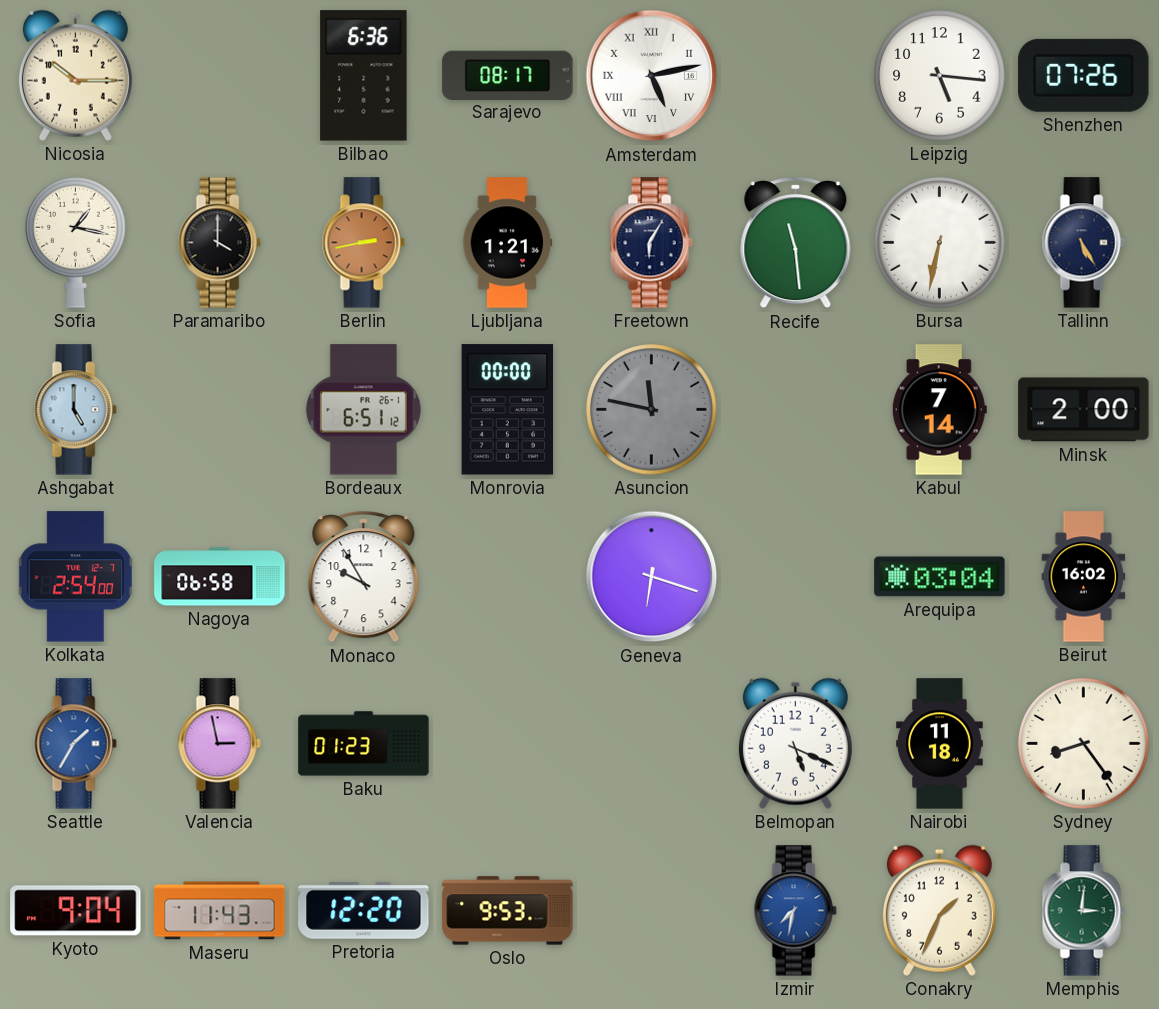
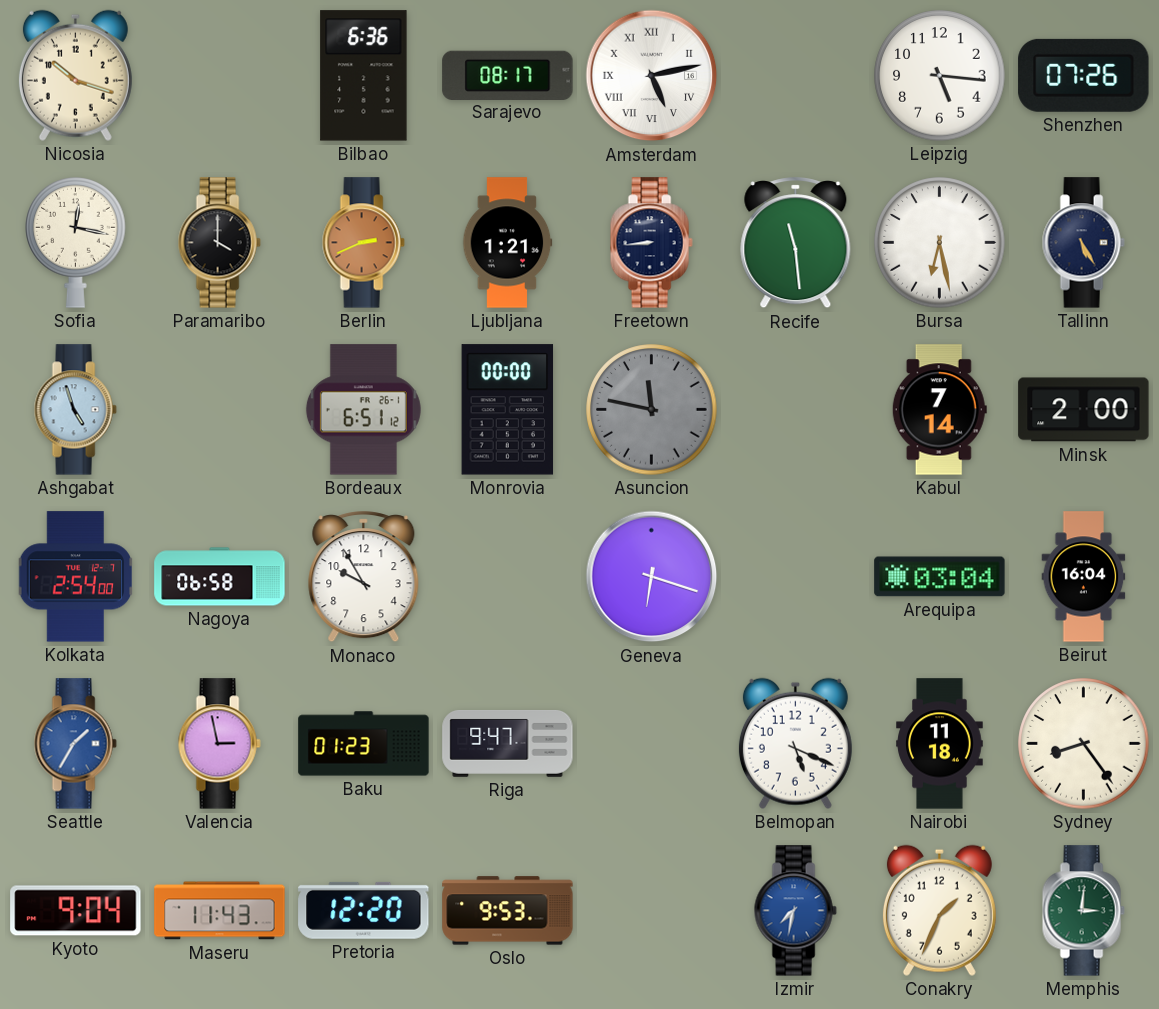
Nicosia: 10:15 -> 10:18 (75, 75)
Sofia: 1:17 -> 12:17 (76, 243)
Berlin: 2:43 -> 2:41 (363, 243)
Freetown: 6:05 -> 8:44 (651, 243)
Bursa: 6:32 -> 6:28 (940, 243)
Ashgabat: 5:00 -> 4:57 (75, 410)
Beirut: 16:02 -> 16:04 (1084, 577)
Riga: none -> 9:47 (508, 744)
